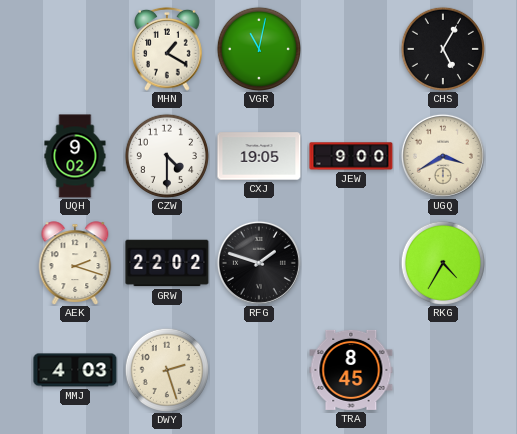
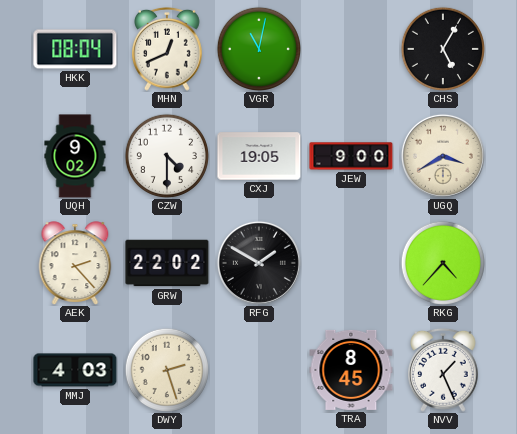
HKK: none -> 08:04 (75, 49)
MHN: 1:20 -> 12:41 (168, 49)
AEK: 2:18 -> 2:23 (75, 263)
RFG: 1:48 -> 1:50 (259, 263)
RKG: 4:35 -> 4:37 (443, 263)
NVV: none -> 1:26 (444, 370)
